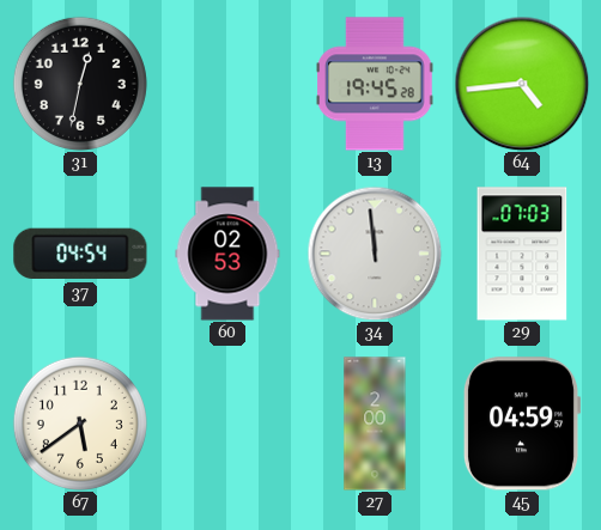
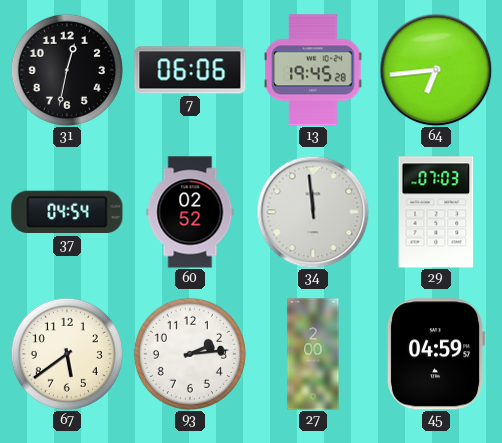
7: none -> 06:06 (190, 70)
64: 4:44 -> 6:44 (436, 70)
60: 02:53 -> 02:52 (190, 212)
93: none -> 2:14 (190, 354)
